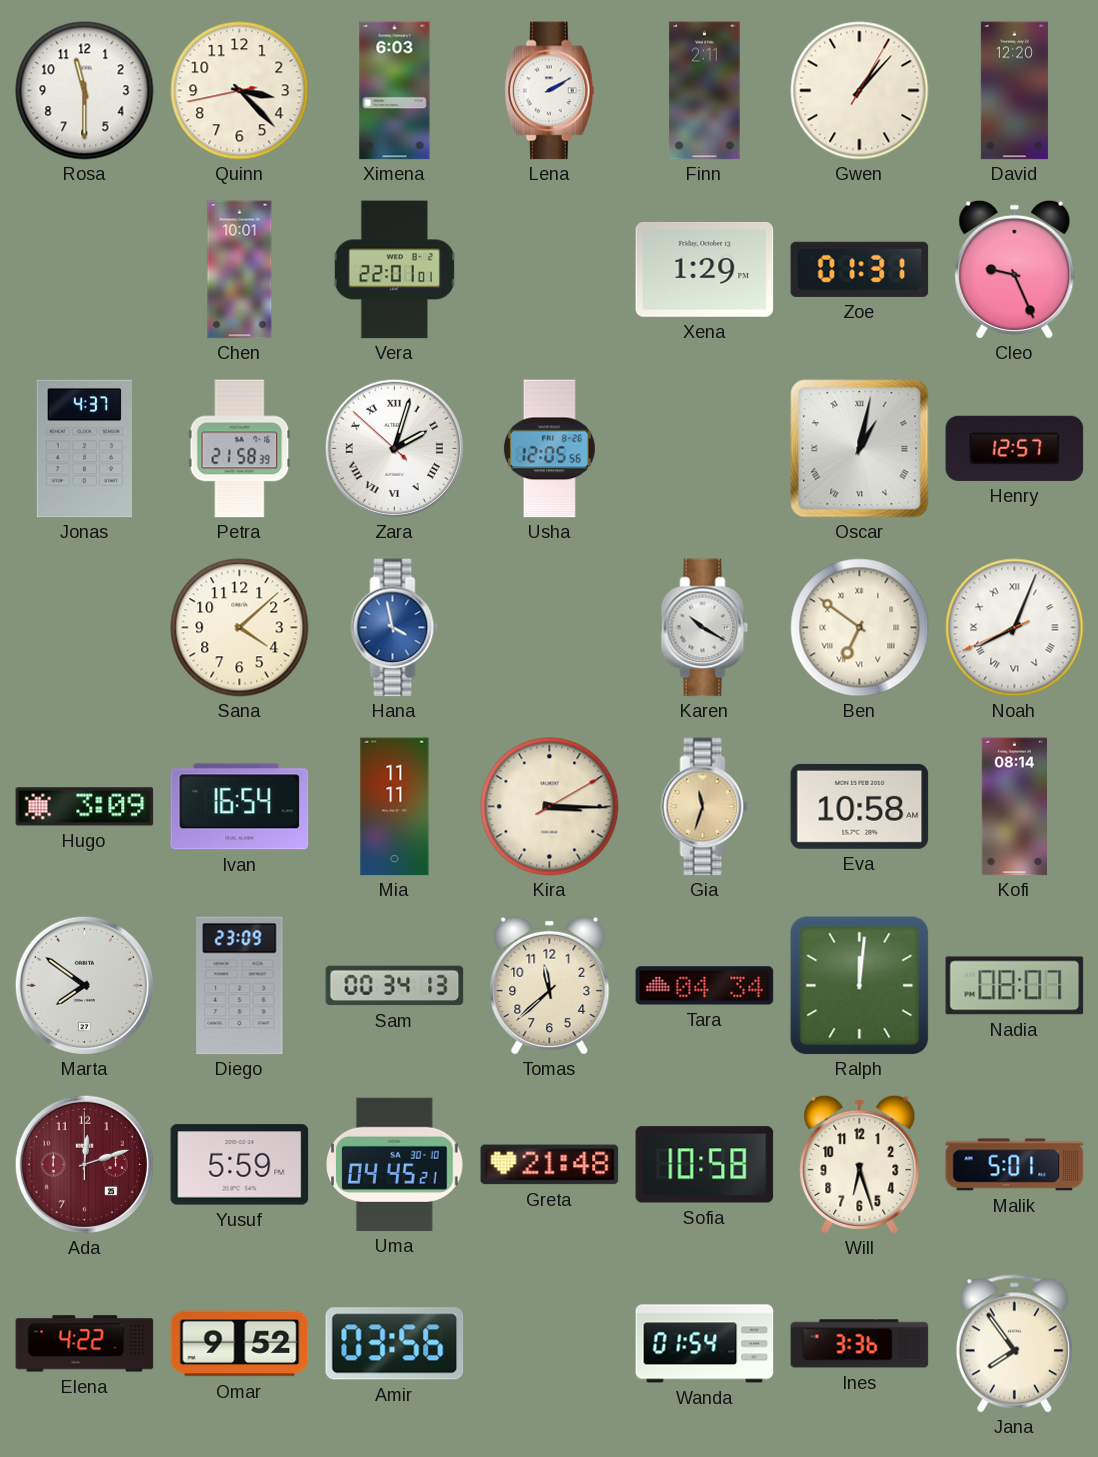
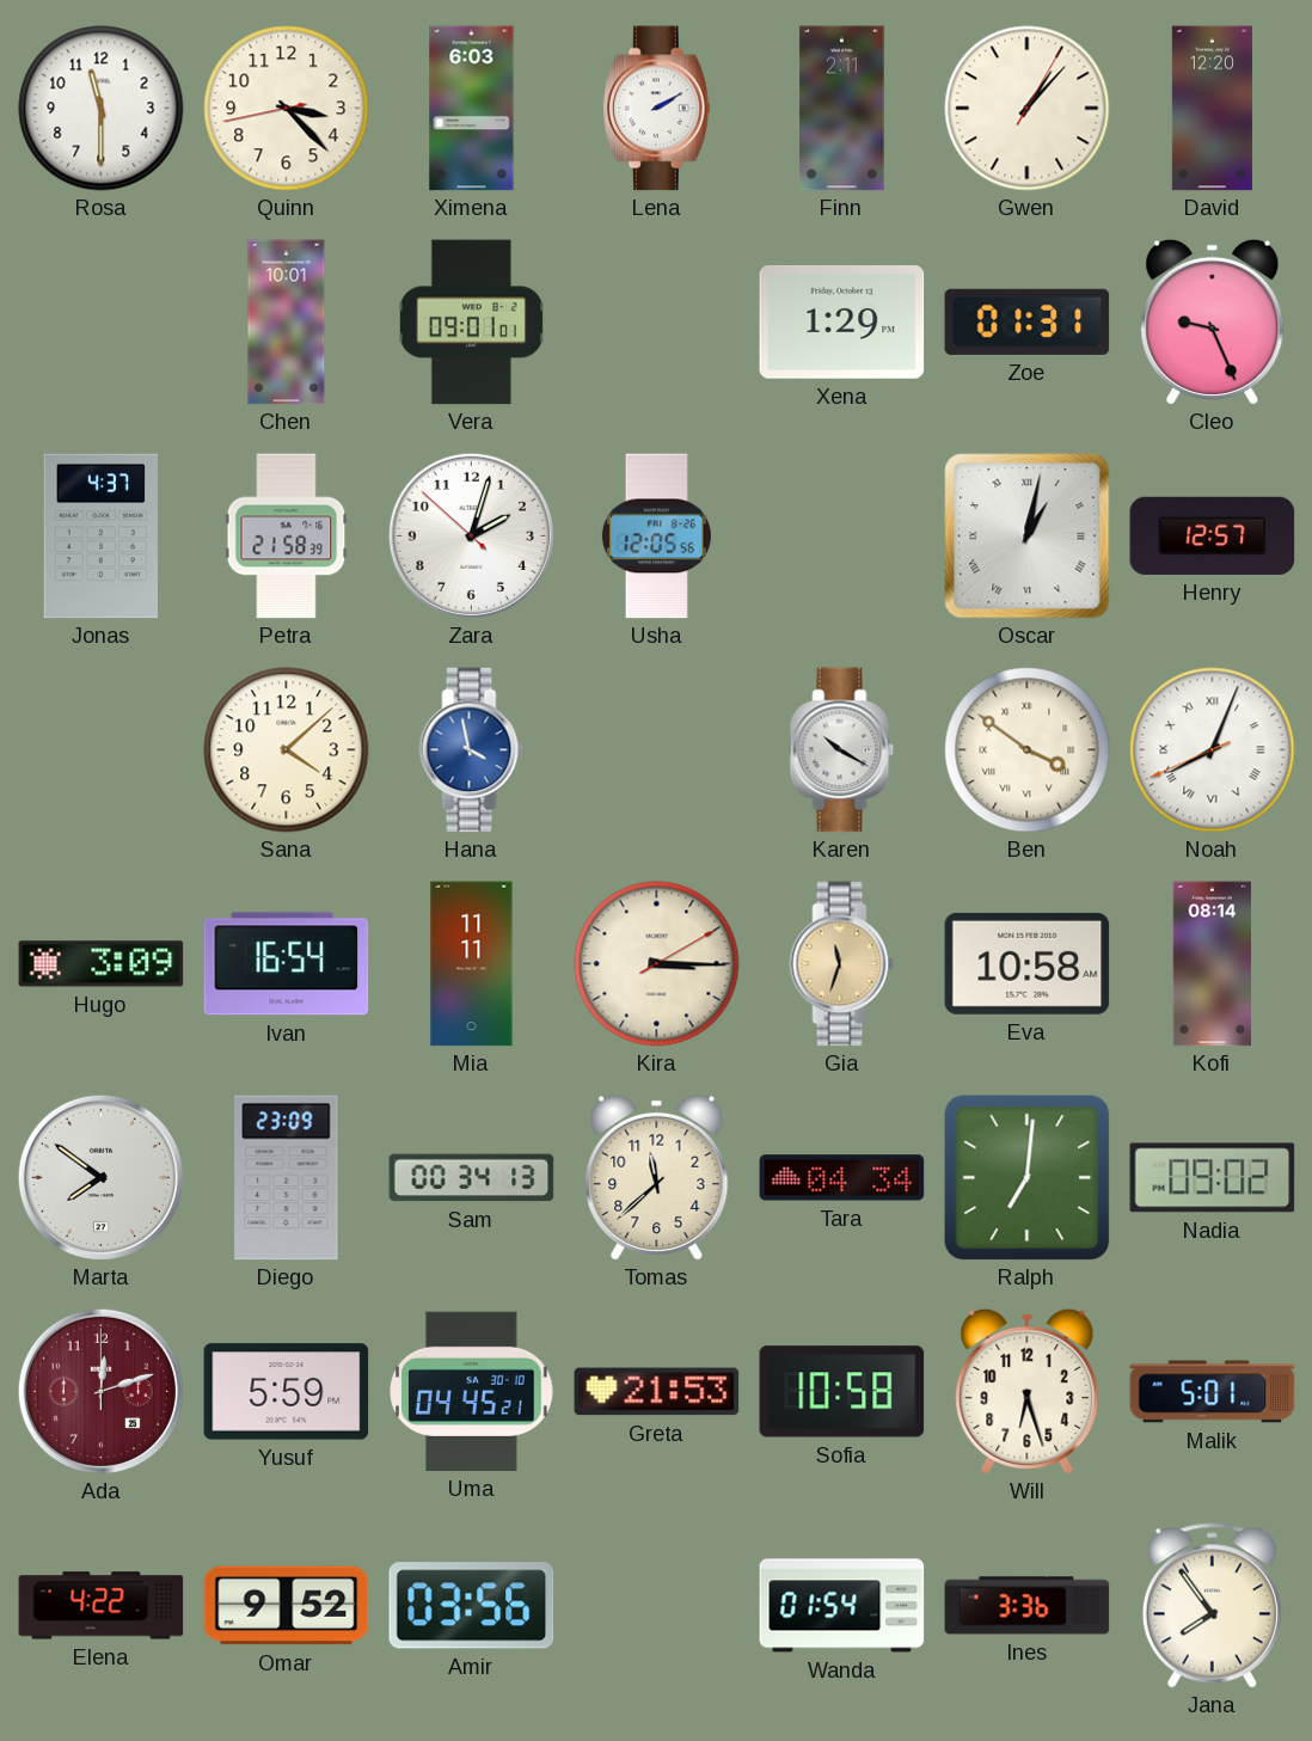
Vera: 22:01 -> 09:01 (471, 323)
Zara numerals: Roman -> Arabic (471, 535)
Ben: 6:51 -> 3:51 (1028, 750)
Ralph: 12:01 -> 7:01 (1028, 1178)
Nadia: 08:07 -> 09:02 (1213, 1178)
Greta: 21:48 -> 21:53 (657, 1392)
